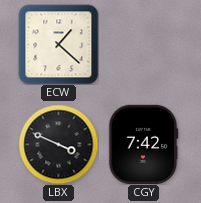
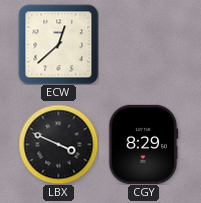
ECW: 1:22 -> 12:38 (58, 44)
CGY: 7:42 -> 8:29 (143, 144)
